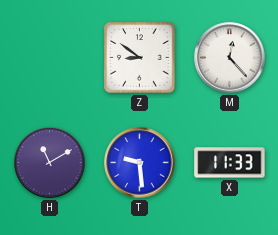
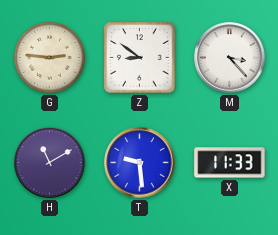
G: none -> 2:46 (49, 57)
M: 12:23 -> 3:23 (230, 58)
